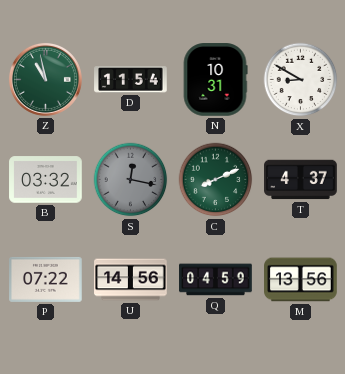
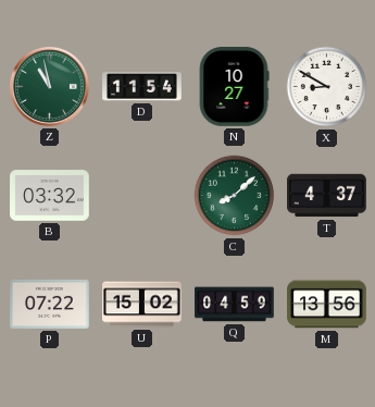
N: 10:31 -> 10:27 (234, 87)
S: 12:17 -> none (131, 180)
C: 8:11 -> 8:08 (235, 196)
U: 14:56 -> 15:02 (142, 305)
